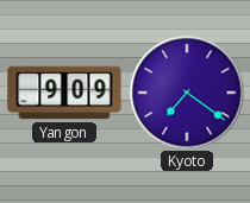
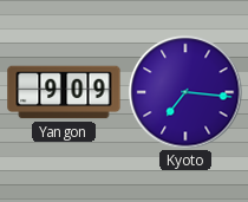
Kyoto: 7:21 -> 7:16 (185, 92)
